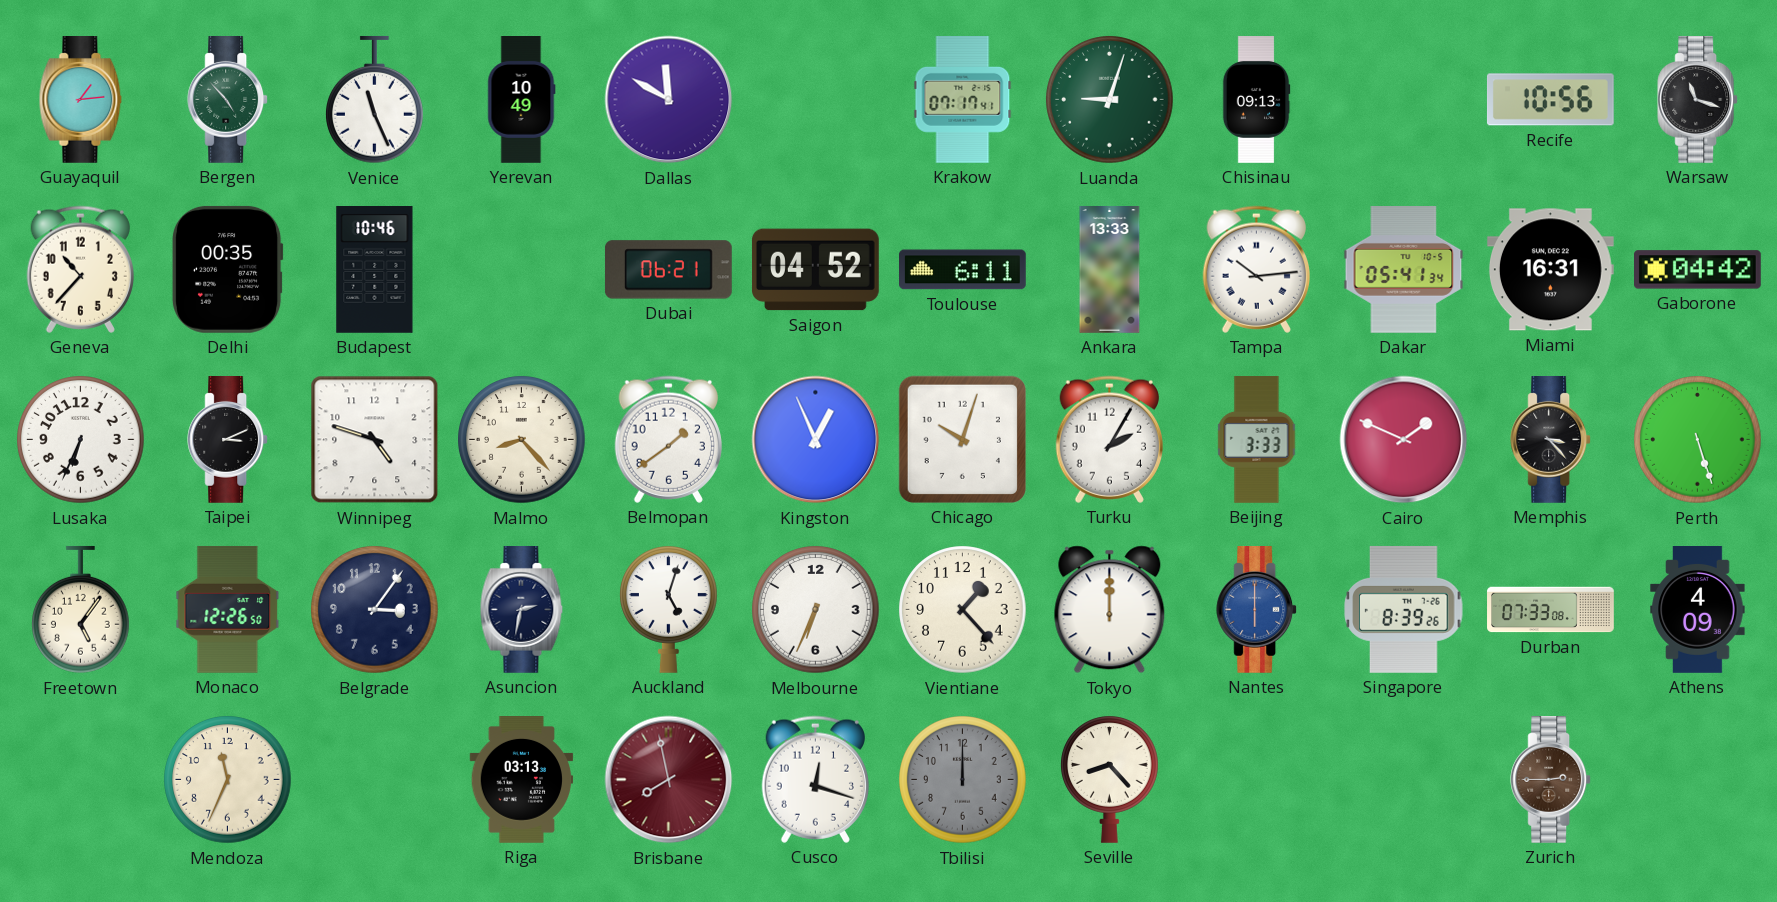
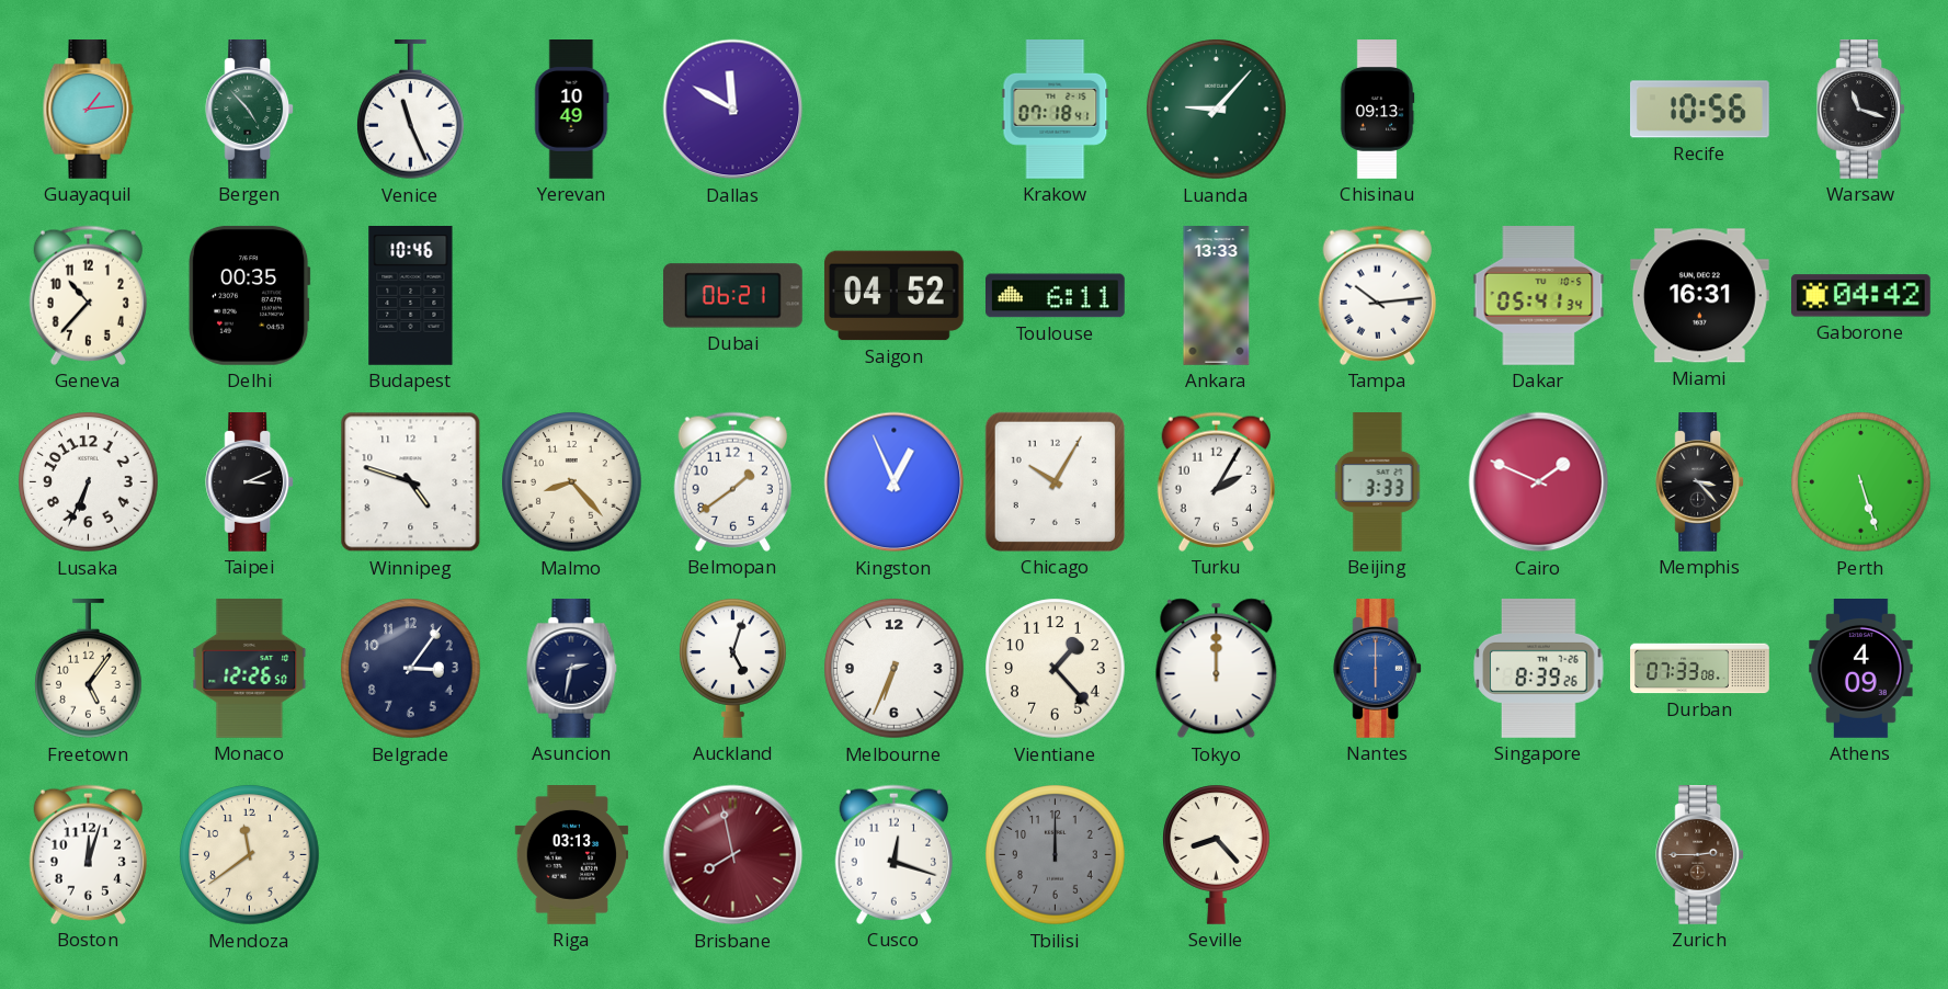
Krakow: 07:17 -> 07:18 (1056, 110)
Luanda: 9:03 -> 9:07 (1217, 110)
Chicago: 10:03 -> 10:05 (1055, 481)
Boston: none -> 12:03 (88, 854)
Mendoza: 11:34 -> 11:39 (250, 855)
